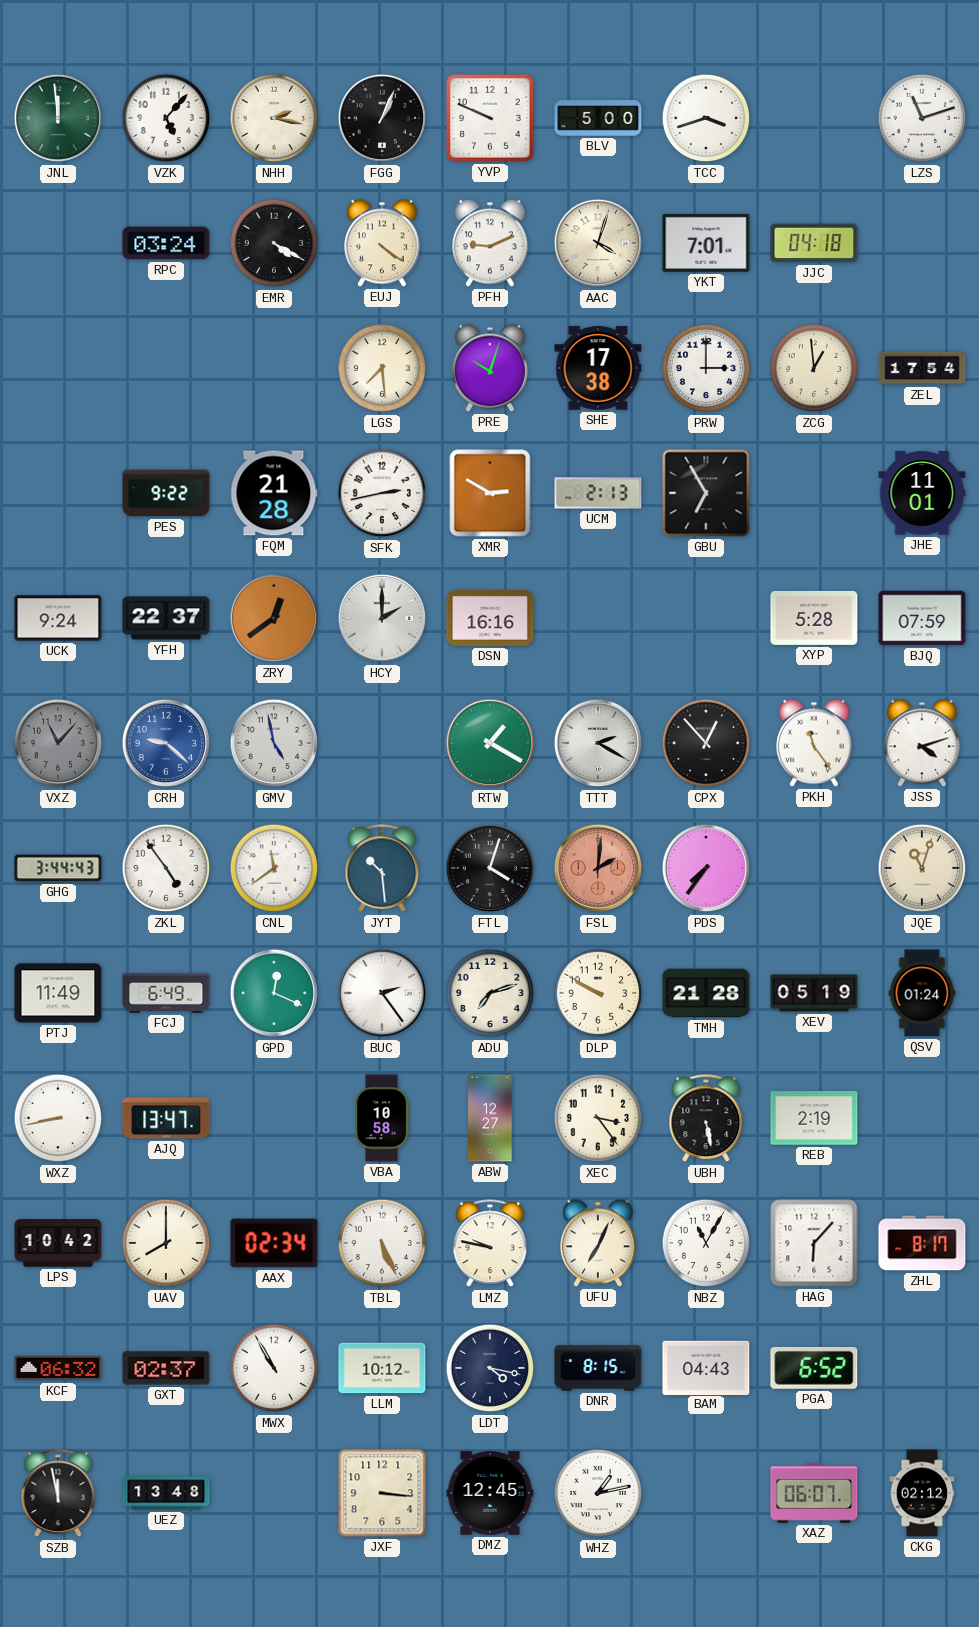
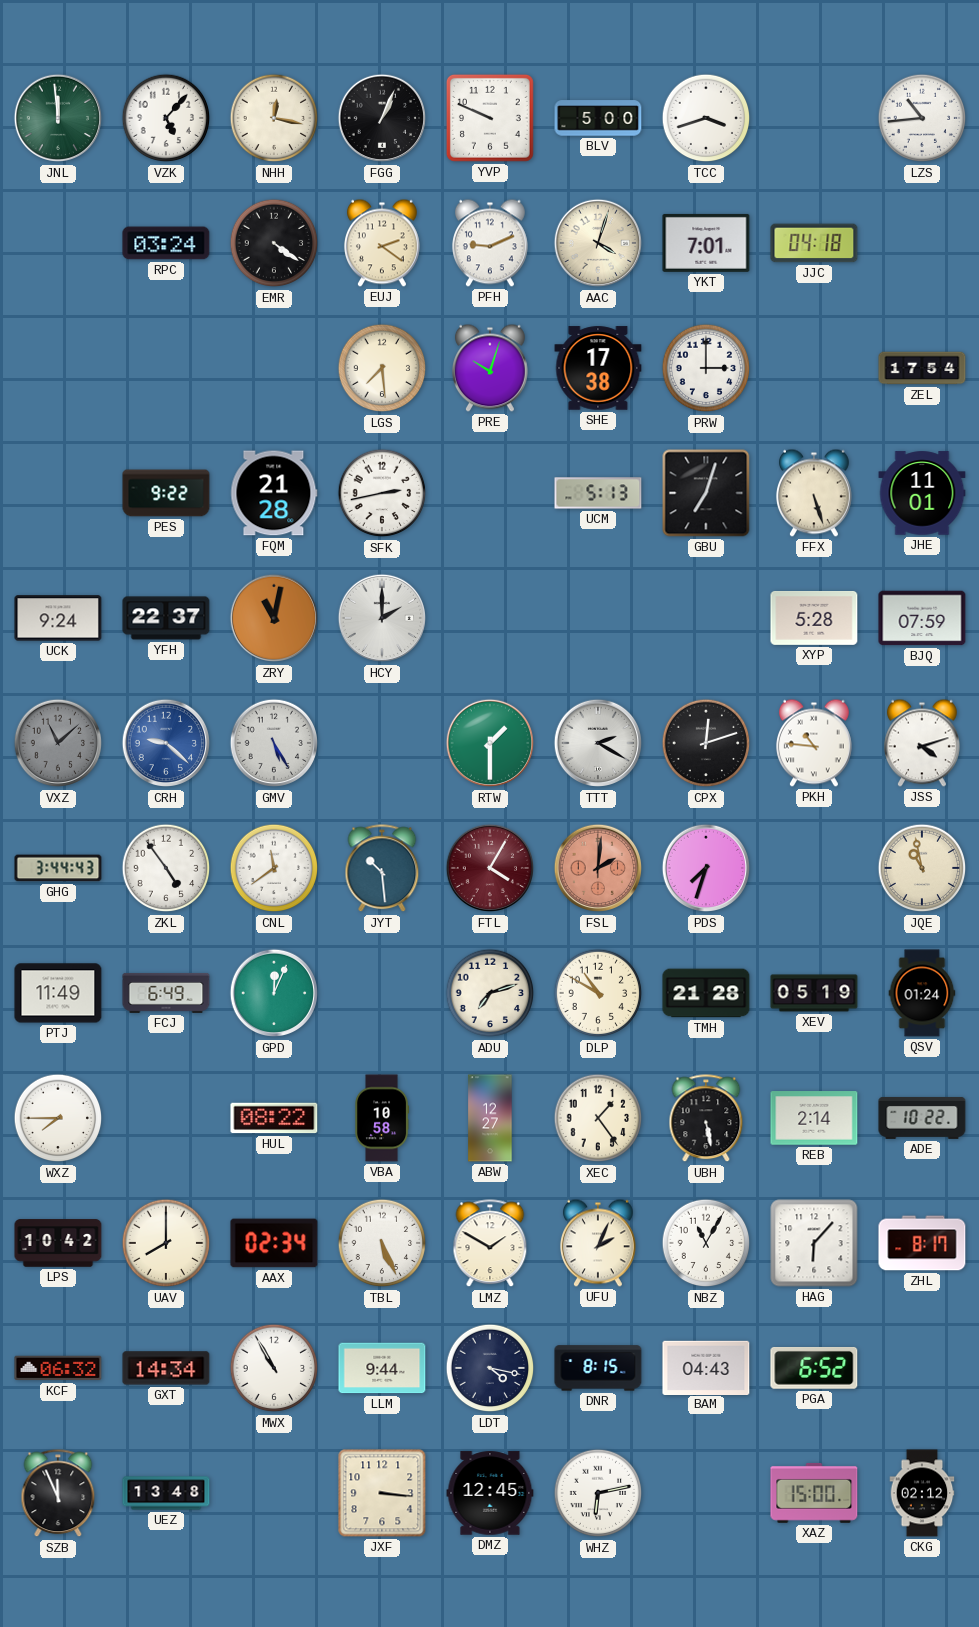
NHH: 2:17 -> 12:17 (274, 118)
LZS: 11:12 -> 10:44 (922, 118)
EMR: 4:20 -> 4:21 (274, 243)
EUJ: 4:21 -> 2:21 (382, 243)
ZCG: 12:59 -> none (814, 368)
XMR: 2:50 -> none (490, 493)
UCM: 2:13 -> 5:13 (598, 493)
GBU: 6:55 -> 7:03 (706, 493)
FFX: none -> 5:27 (814, 493)
ZRY: 12:39 -> 11:02 (274, 618)
DSN: 16:16 -> none (490, 618)
VXZ: 11:07 -> 11:08 (58, 743)
GMV: 4:58 -> 5:25 (274, 743)
RTW: 1:20 -> 1:30 (490, 743)
CPX: 12:53 -> 12:12 (706, 743)
PKH: 11:24 -> 10:46 (814, 743)
FTL: 4:03 -> 4:05 (490, 868)
FTL dial: black -> burgundy (490, 868)
PDS: 7:36 -> 7:33 (706, 868)
JQE: 11:03 -> 10:58 (922, 868)
GPD: 12:19 -> 12:04 (274, 993)
BUC: 2:24 -> none (382, 993)
DLP: 9:50 -> 10:50 (598, 993)
WXZ: 8:43 -> 7:45 (58, 1118)
AJQ: 13:47 -> none (166, 1118)
HUL: none -> 08:22 (274, 1118)
XEC: 3:24 -> 1:24 (598, 1118)
REB: 2:19 -> 2:14 (814, 1118)
ADE: none -> 10:22 (922, 1118)
LMZ: 9:47 -> 1:50 (490, 1244)
UFU: 7:04 -> 2:04 (598, 1243)
GXT: 02:37 -> 14:34 (166, 1368)
LLM: 10:12 -> 9:44 (382, 1368)
SZB: 11:58 -> 11:56 (58, 1494)
WHZ: 1:13 -> 6:13 (598, 1493)
XAZ: 06:07 -> 15:00 (814, 1493)
